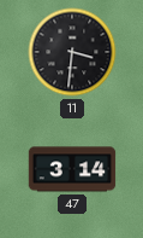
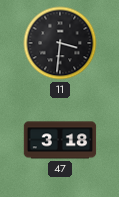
47: 3:14 -> 3:18 (60, 140)
